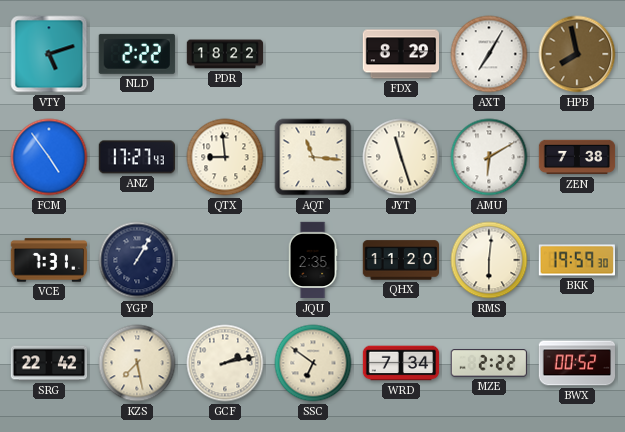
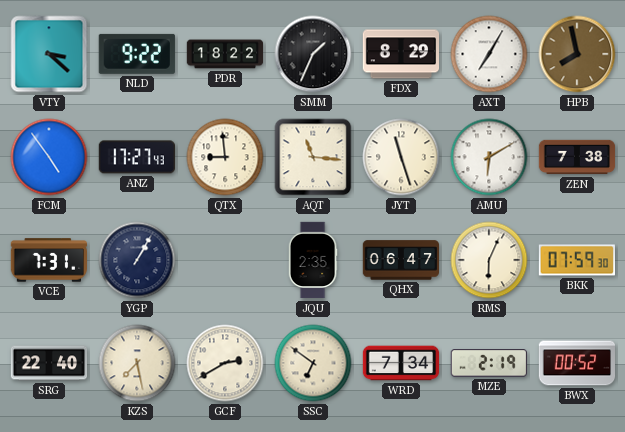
VTY: 5:12 -> 3:22 (49, 54)
NLD: 2:22 -> 9:22 (137, 54)
SMM: none -> 1:34 (313, 54)
QHX: 11:20 -> 06:47 (401, 260)
RMS: 6:01 -> 6:04 (489, 260)
BKK: 19:59 -> 07:59 (576, 260)
SRG: 22:42 -> 22:40 (49, 363)
GCF: 2:13 -> 2:40 (225, 363)
MZE: 2:22 -> 2:19 (489, 363)
